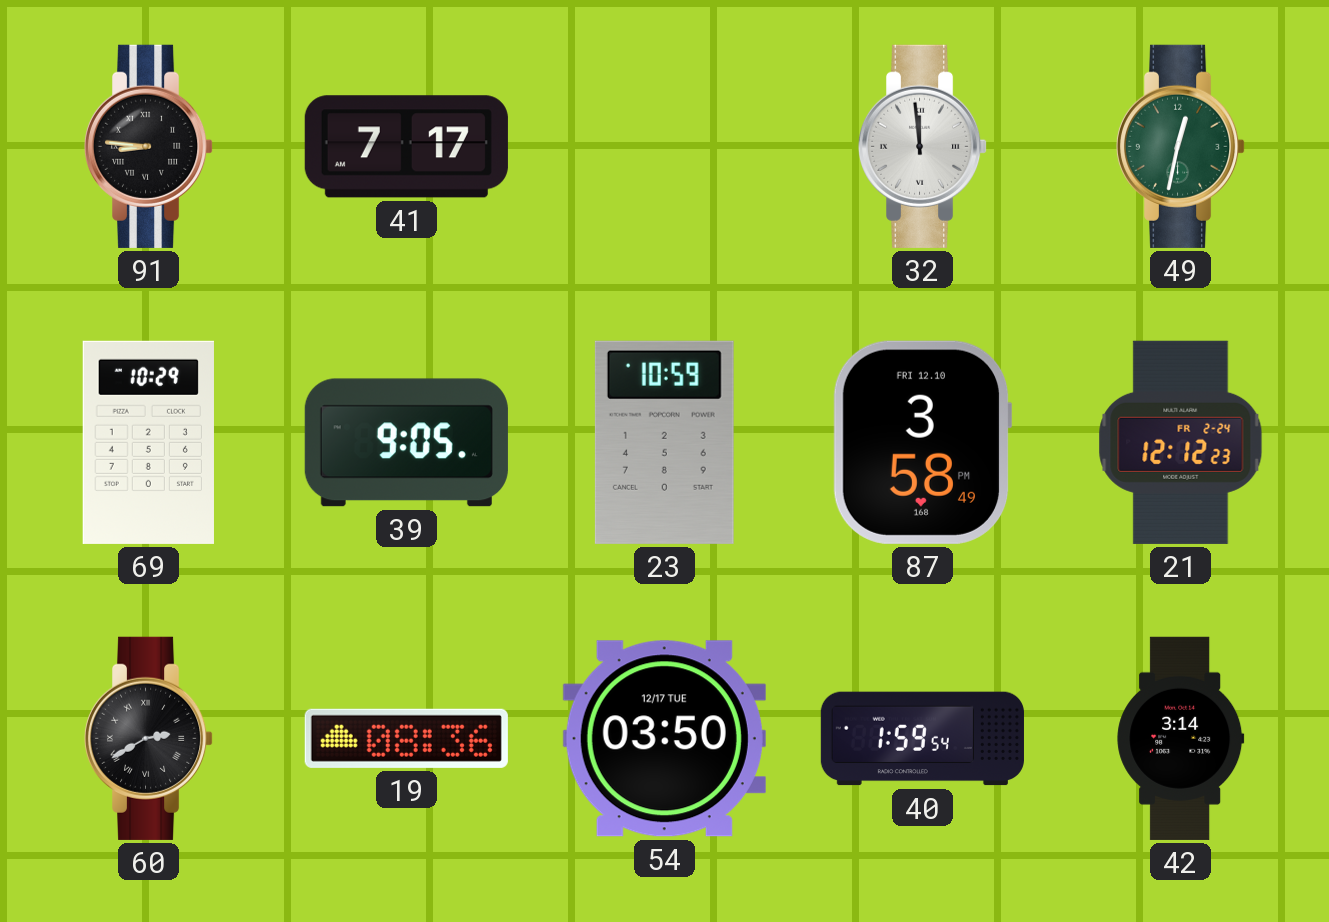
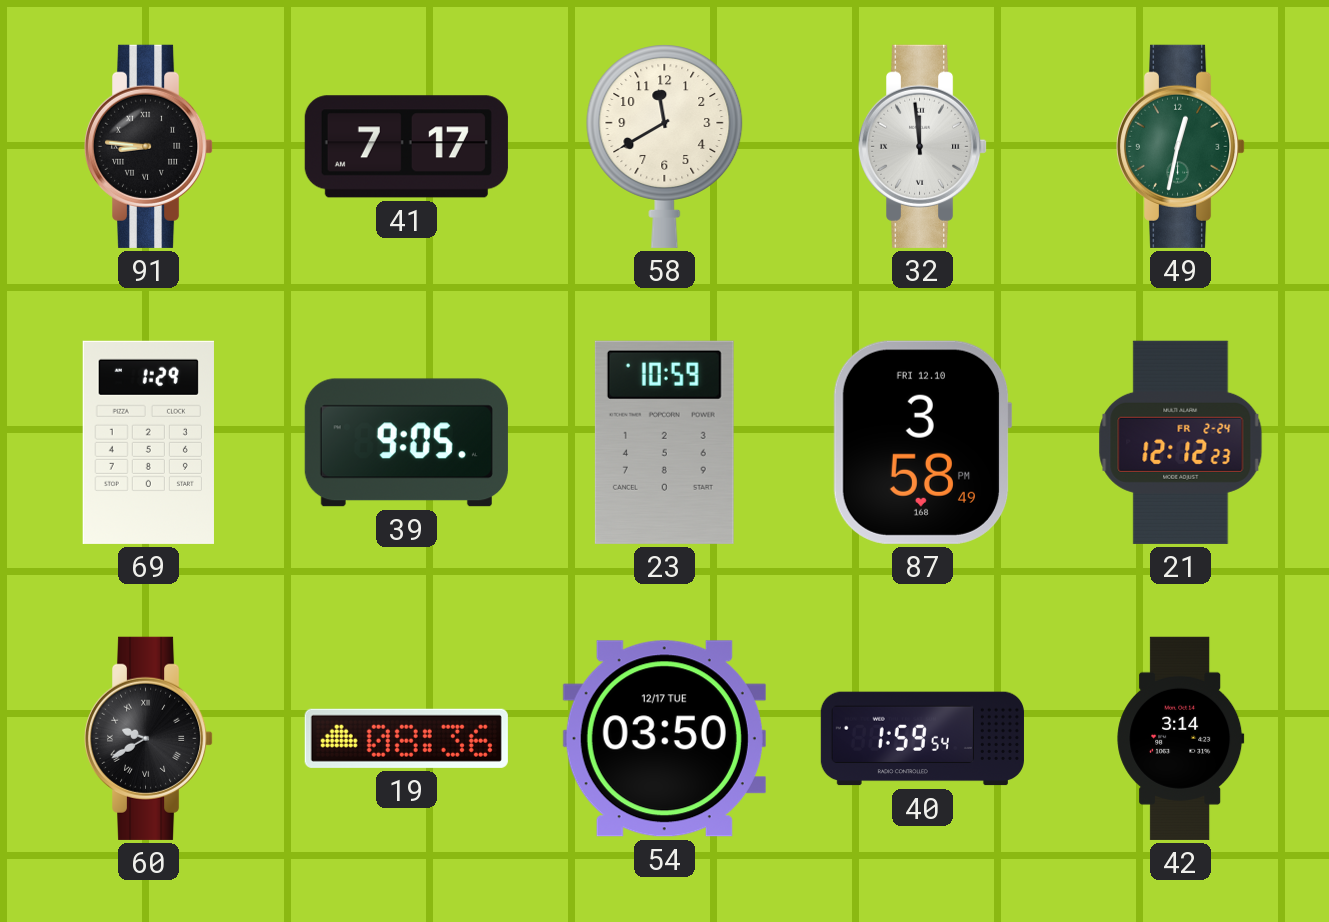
58: none -> 11:40 (665, 146)
69: 10:29 -> 1:29 (148, 442)
60: 2:40 -> 9:40 (149, 738)
